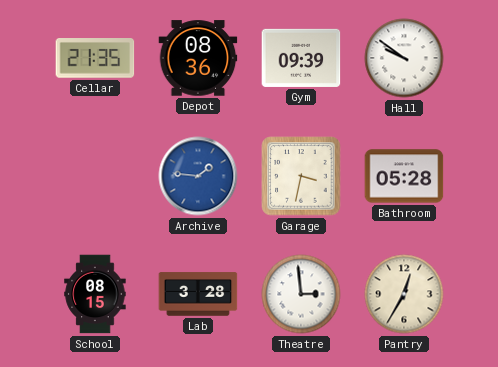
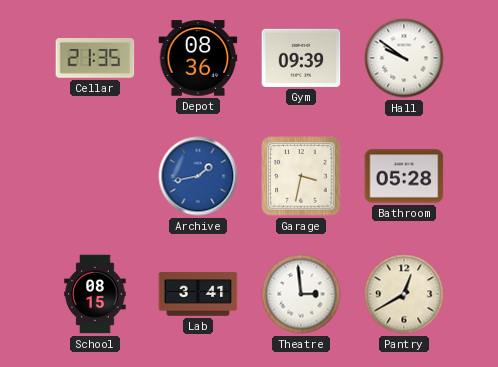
Archive: 1:46 -> 1:43 (198, 176)
Lab: 3:28 -> 3:41 (198, 294)
Pantry: 12:35 -> 12:40 (404, 294)
